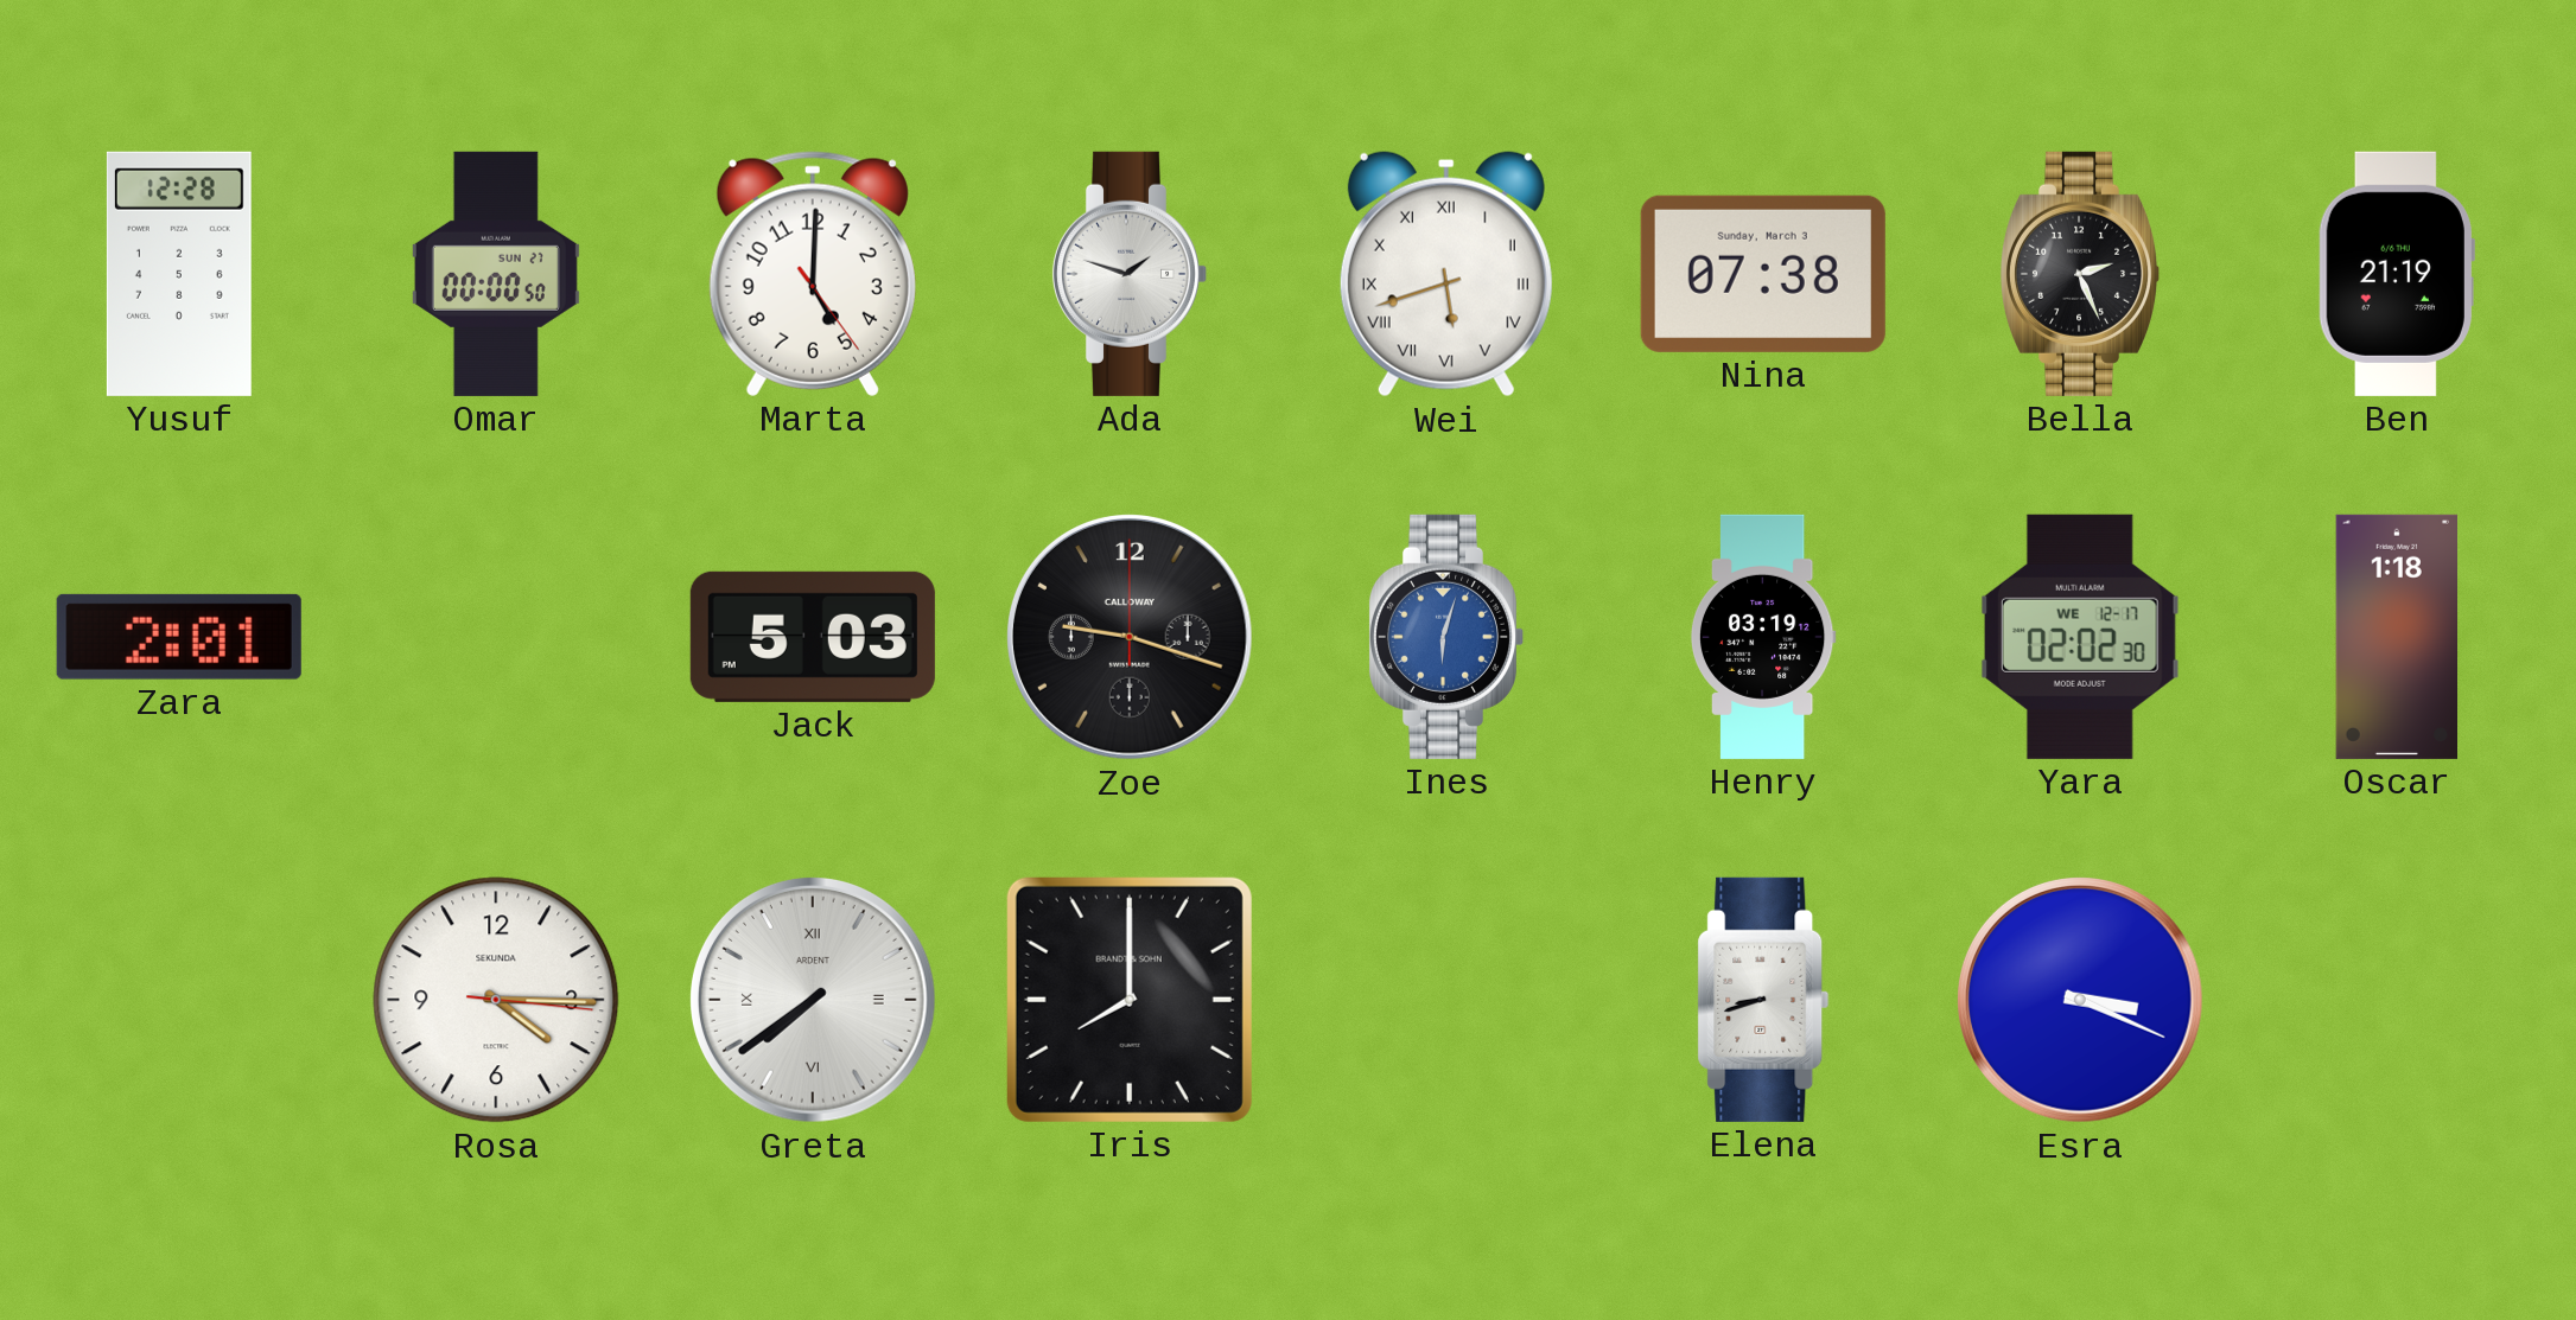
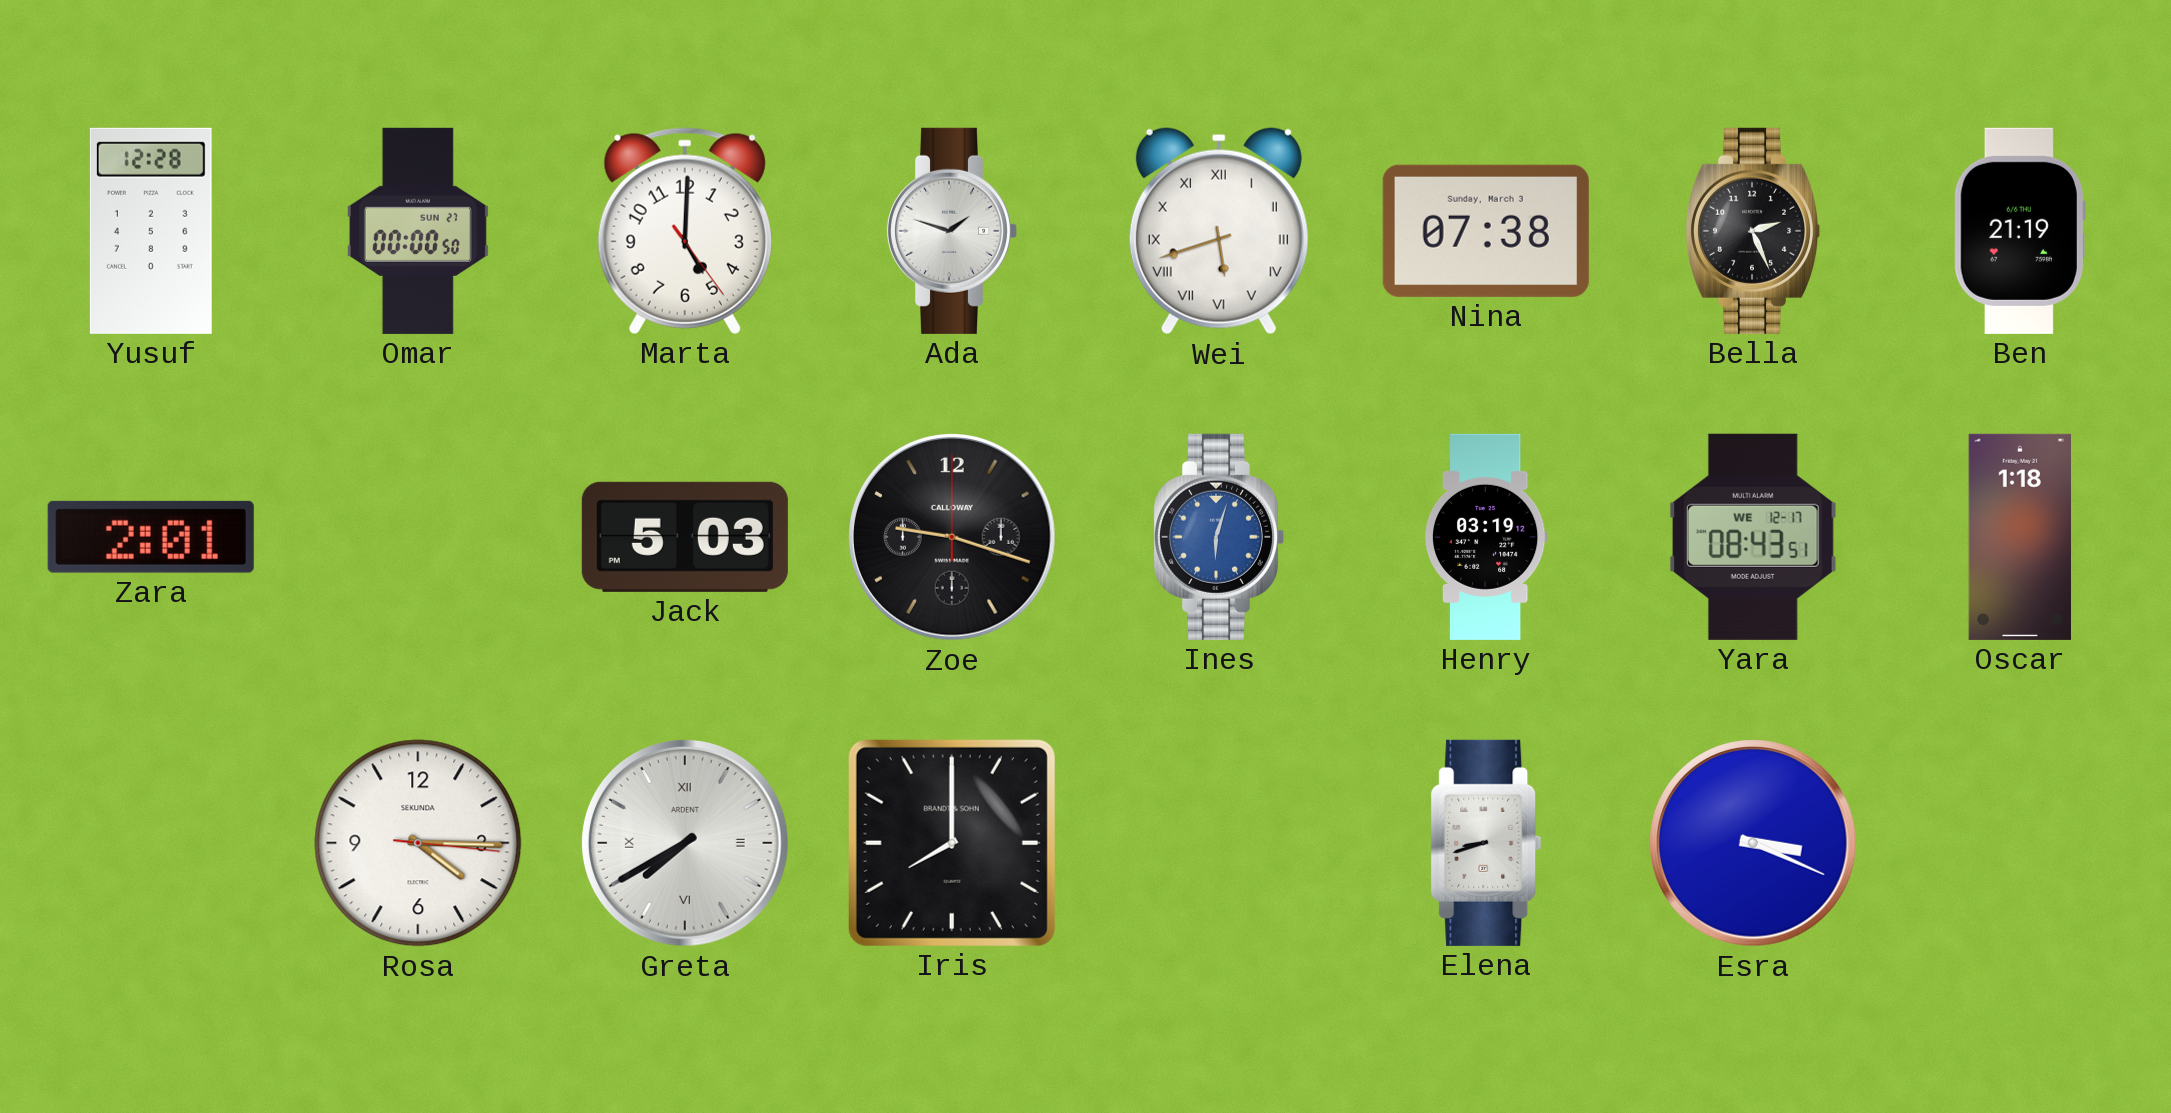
Yara: 02:02 -> 08:43 (1753, 537)
Greta: 7:39 -> 7:40 (686, 844)
